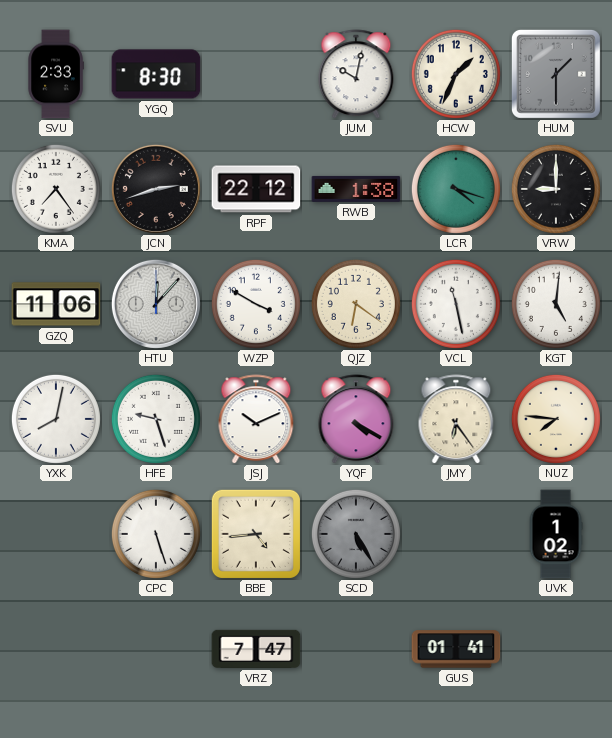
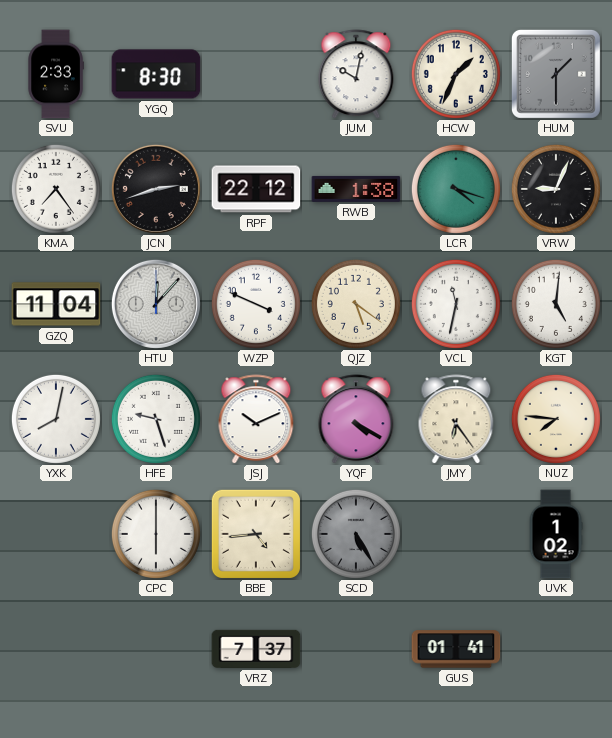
VRW: 9:00 -> 9:04 (556, 189)
GZQ: 11:06 -> 11:04 (56, 304)
WZP: 3:50 -> 3:49 (256, 304)
QJZ: 6:21 -> 5:21 (356, 304)
VCL: 11:28 -> 11:32 (456, 304)
CPC: 5:27 -> 6:00 (156, 534)
VRZ: 7:47 -> 7:37 (256, 649)
